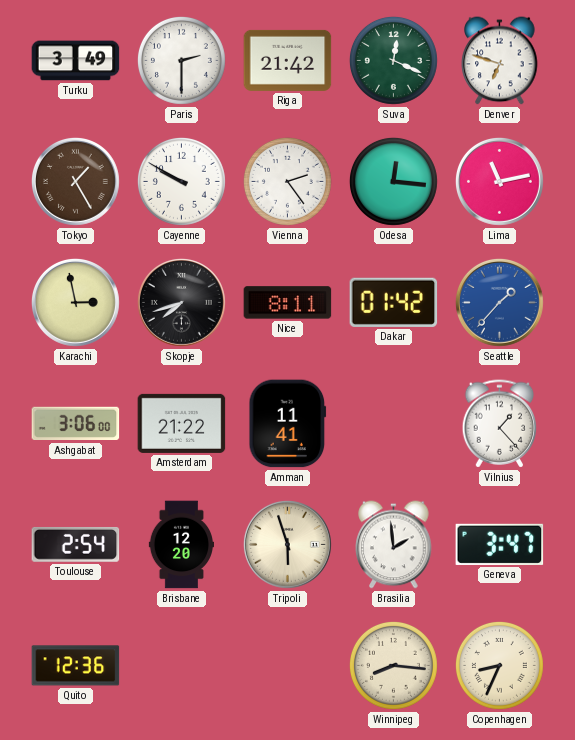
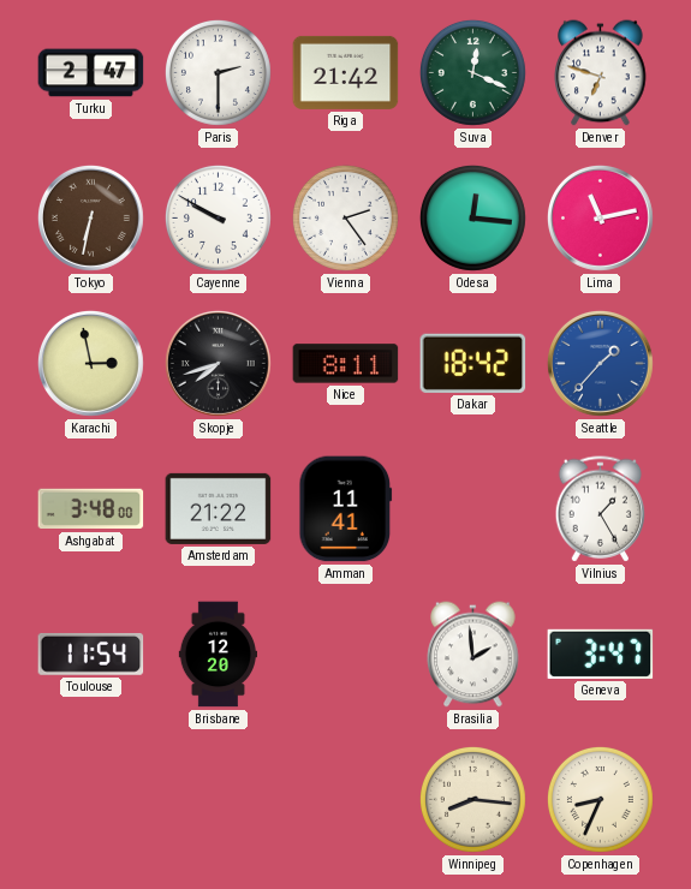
Turku: 3:49 -> 2:47 (91, 73)
Tokyo: 1:25 -> 6:32 (90, 217)
Dakar: 01:42 -> 18:42 (473, 363)
Ashgabat: 3:06 -> 3:48 (91, 509)
Vilnius: 1:23 -> 1:25 (601, 509)
Toulouse: 2:54 -> 11:54 (91, 654)
Tripoli: 5:57 -> none (287, 544)
Quito: 12:36 -> none (76, 666)
